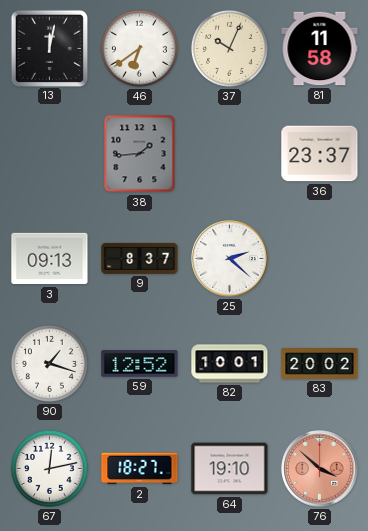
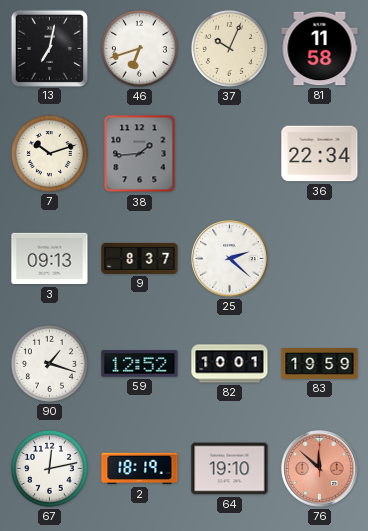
13: 12:02 -> 7:02 (49, 48)
46: 6:39 -> 6:42 (139, 48)
7: none -> 10:12 (49, 153)
36: 23:37 -> 22:34 (320, 154)
83: 20:02 -> 19:59 (320, 364)
2: 18:27 -> 18:19 (140, 469)
76: 3:52 -> 11:52 (320, 469)
